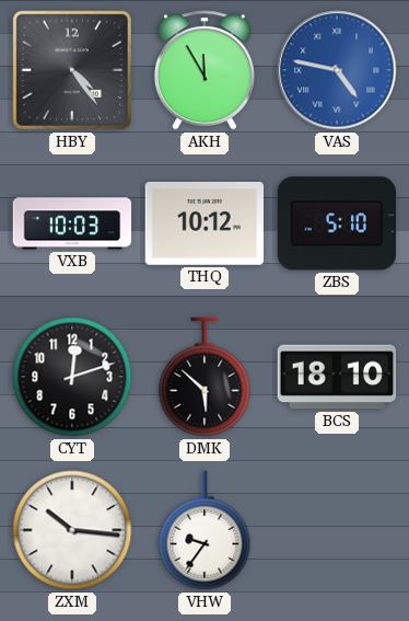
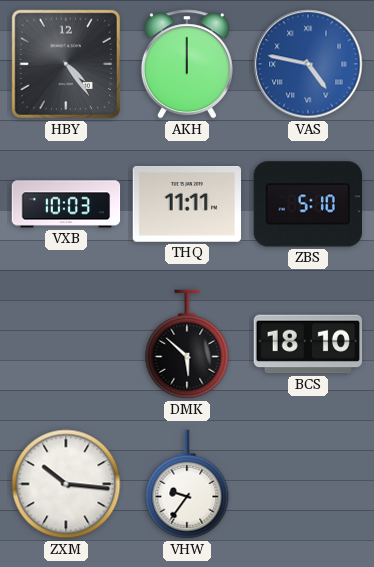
AKH: 11:55 -> 12:00 (187, 64)
THQ: 10:12 -> 11:11 (187, 204)
CYT: 12:12 -> none (72, 377)
